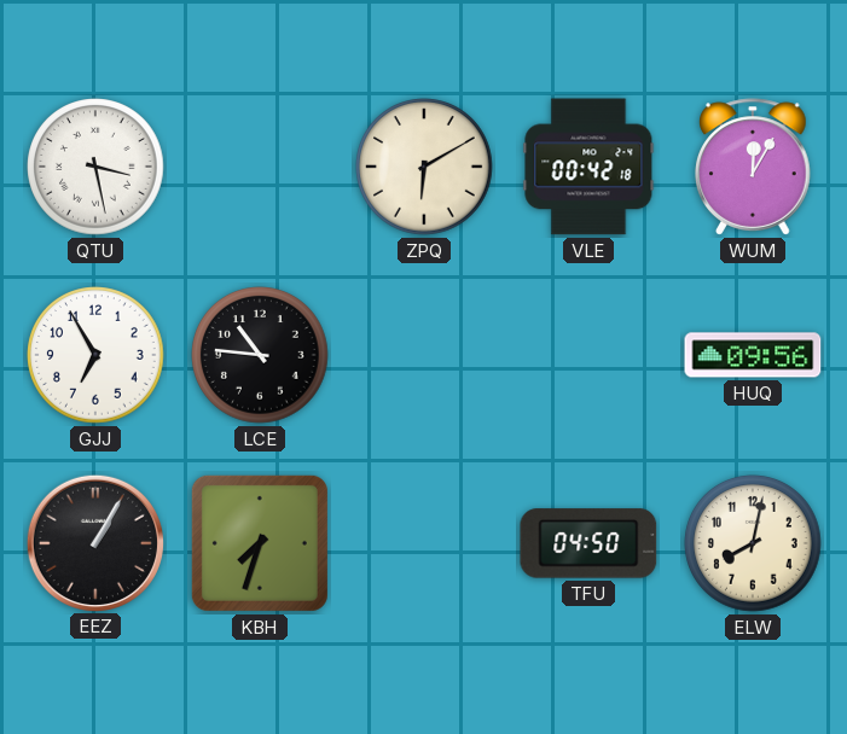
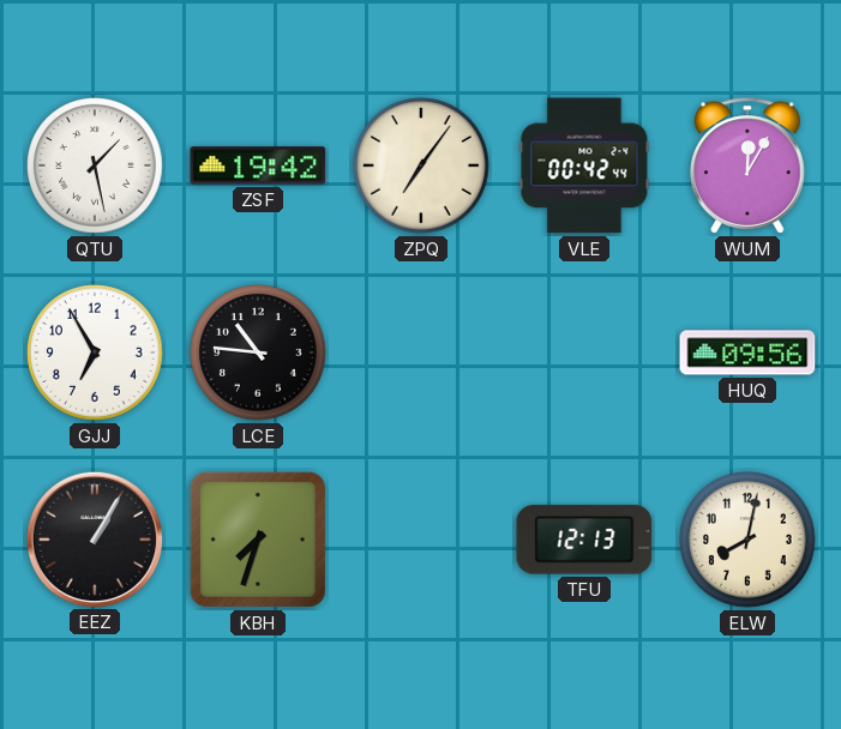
QTU: 3:28 -> 1:28 (95, 165)
ZSF: none -> 19:42 (258, 165)
ZPQ: 6:10 -> 7:06 (421, 165)
VLE: 00:42:18 -> 00:42:44 (584, 165)
TFU: 04:50 -> 12:13 (584, 540)
